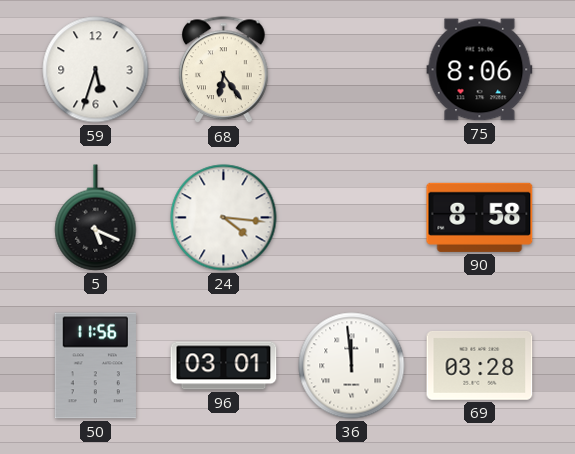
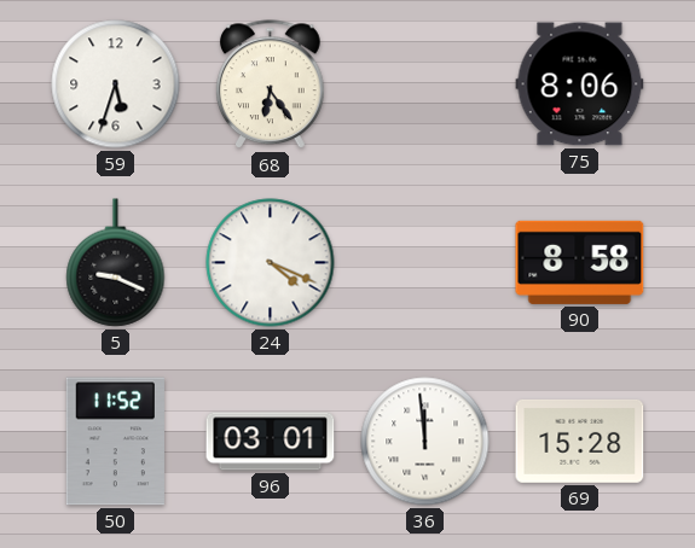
5: 5:19 -> 9:19 (116, 263)
24: 4:16 -> 4:19 (271, 263)
50: 11:56 -> 11:52 (115, 442)
69: 03:28 -> 15:28 (580, 441)
